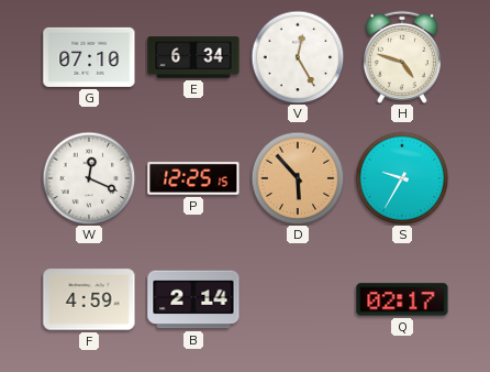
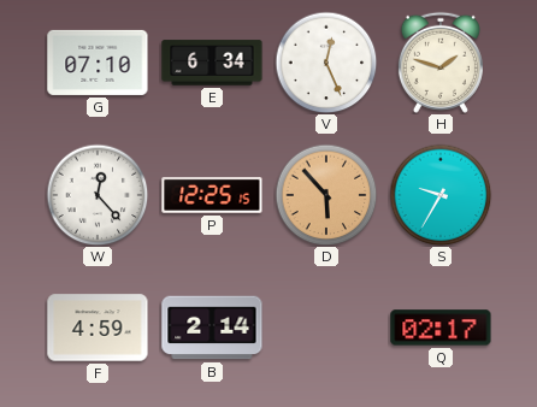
V: 12:25 -> 12:26 (326, 63)
H: 4:48 -> 1:48 (441, 63)
W: 12:19 -> 12:23 (98, 195)
